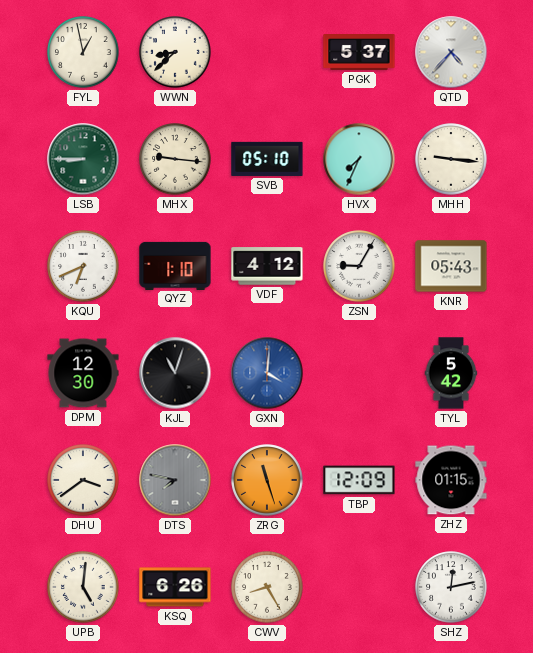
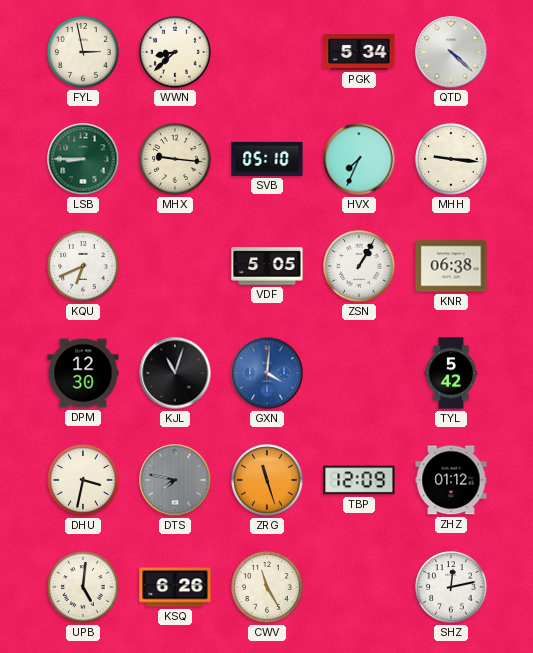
FYL: 12:58 -> 2:58 (83, 52)
PGK: 5:37 -> 5:34 (359, 53)
QTD: 4:37 -> 4:22 (451, 52)
QYZ: 1:10 -> none (175, 265)
VDF: 4:12 -> 5:05 (267, 266)
ZSN: 9:05 -> 1:05 (359, 266)
KNR: 05:43 -> 06:38 (451, 266)
DHU: 3:39 -> 3:32 (83, 480)
ZHZ: 01:15 -> 01:12 (451, 480)
CWV: 8:25 -> 11:25 (267, 587)
